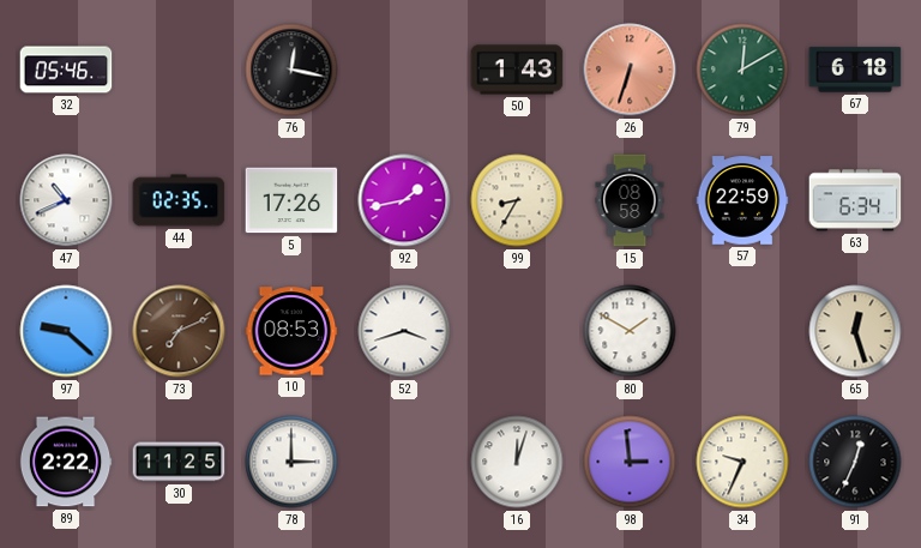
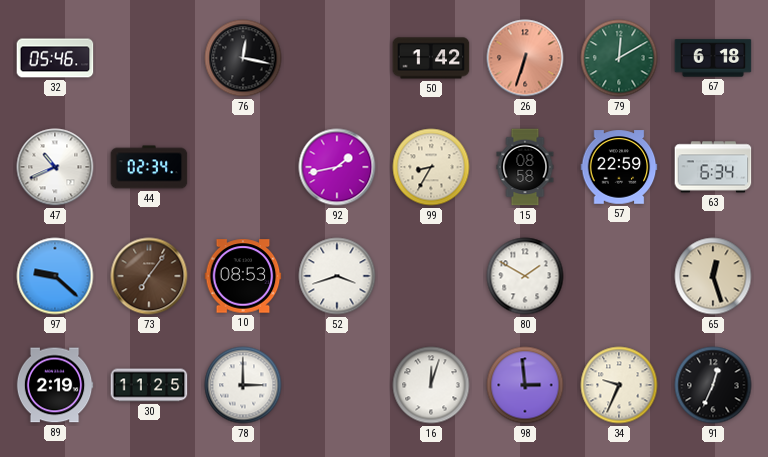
50: 1:43 -> 1:42 (431, 58)
44: 02:35 -> 02:34 (149, 167)
5: 17:26 -> none (291, 200)
73: 7:11 -> 7:06 (149, 276)
89: 2:22 -> 2:19 (55, 385)
